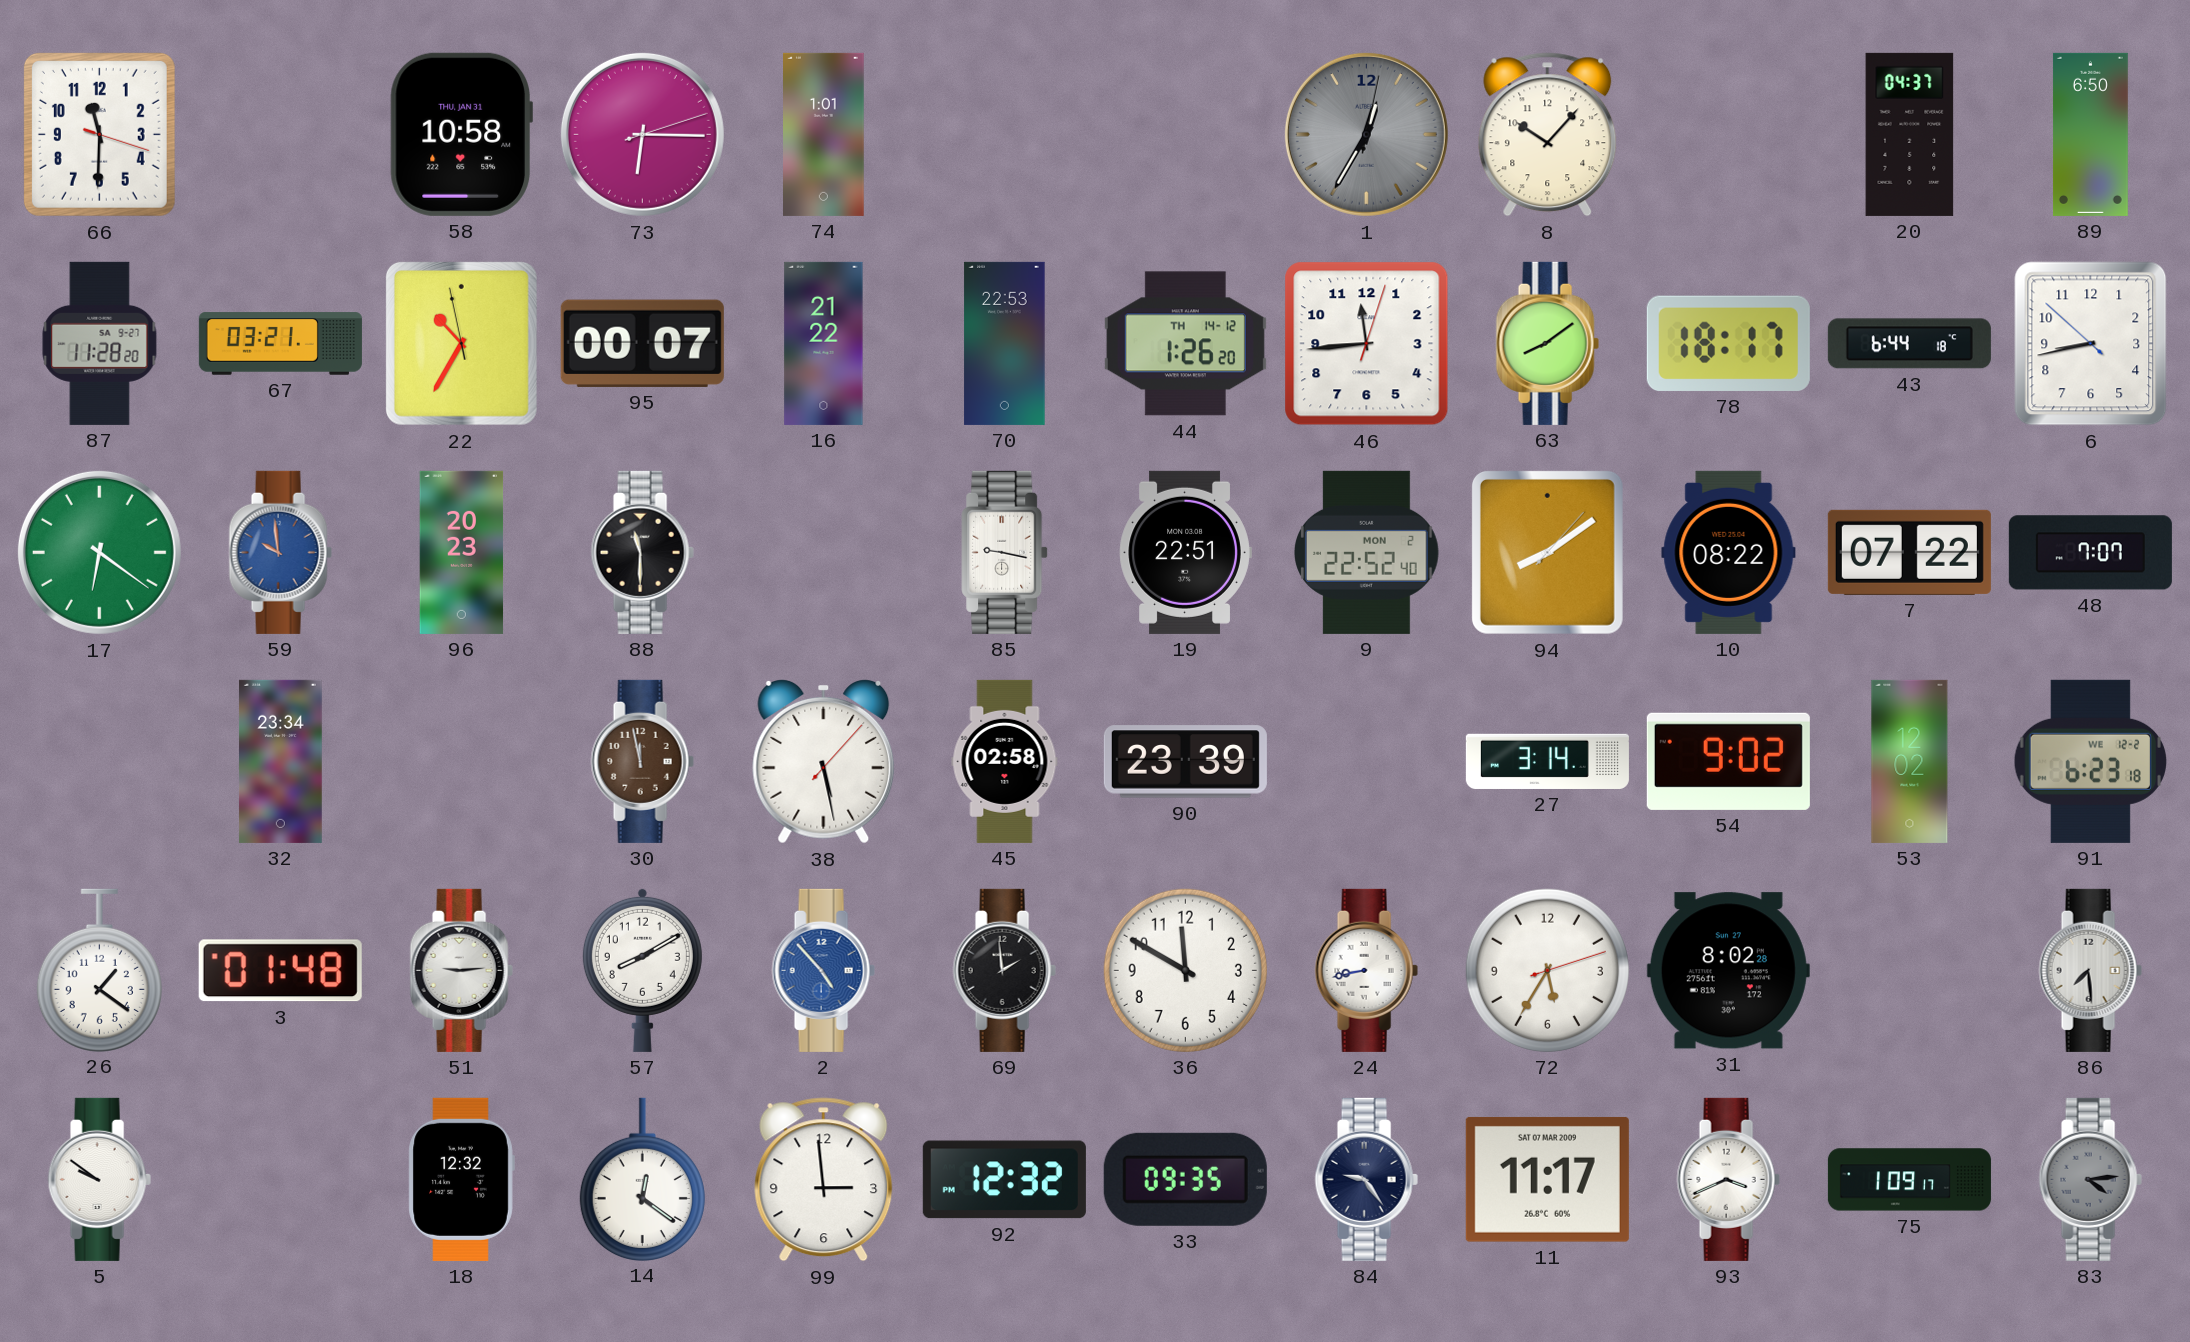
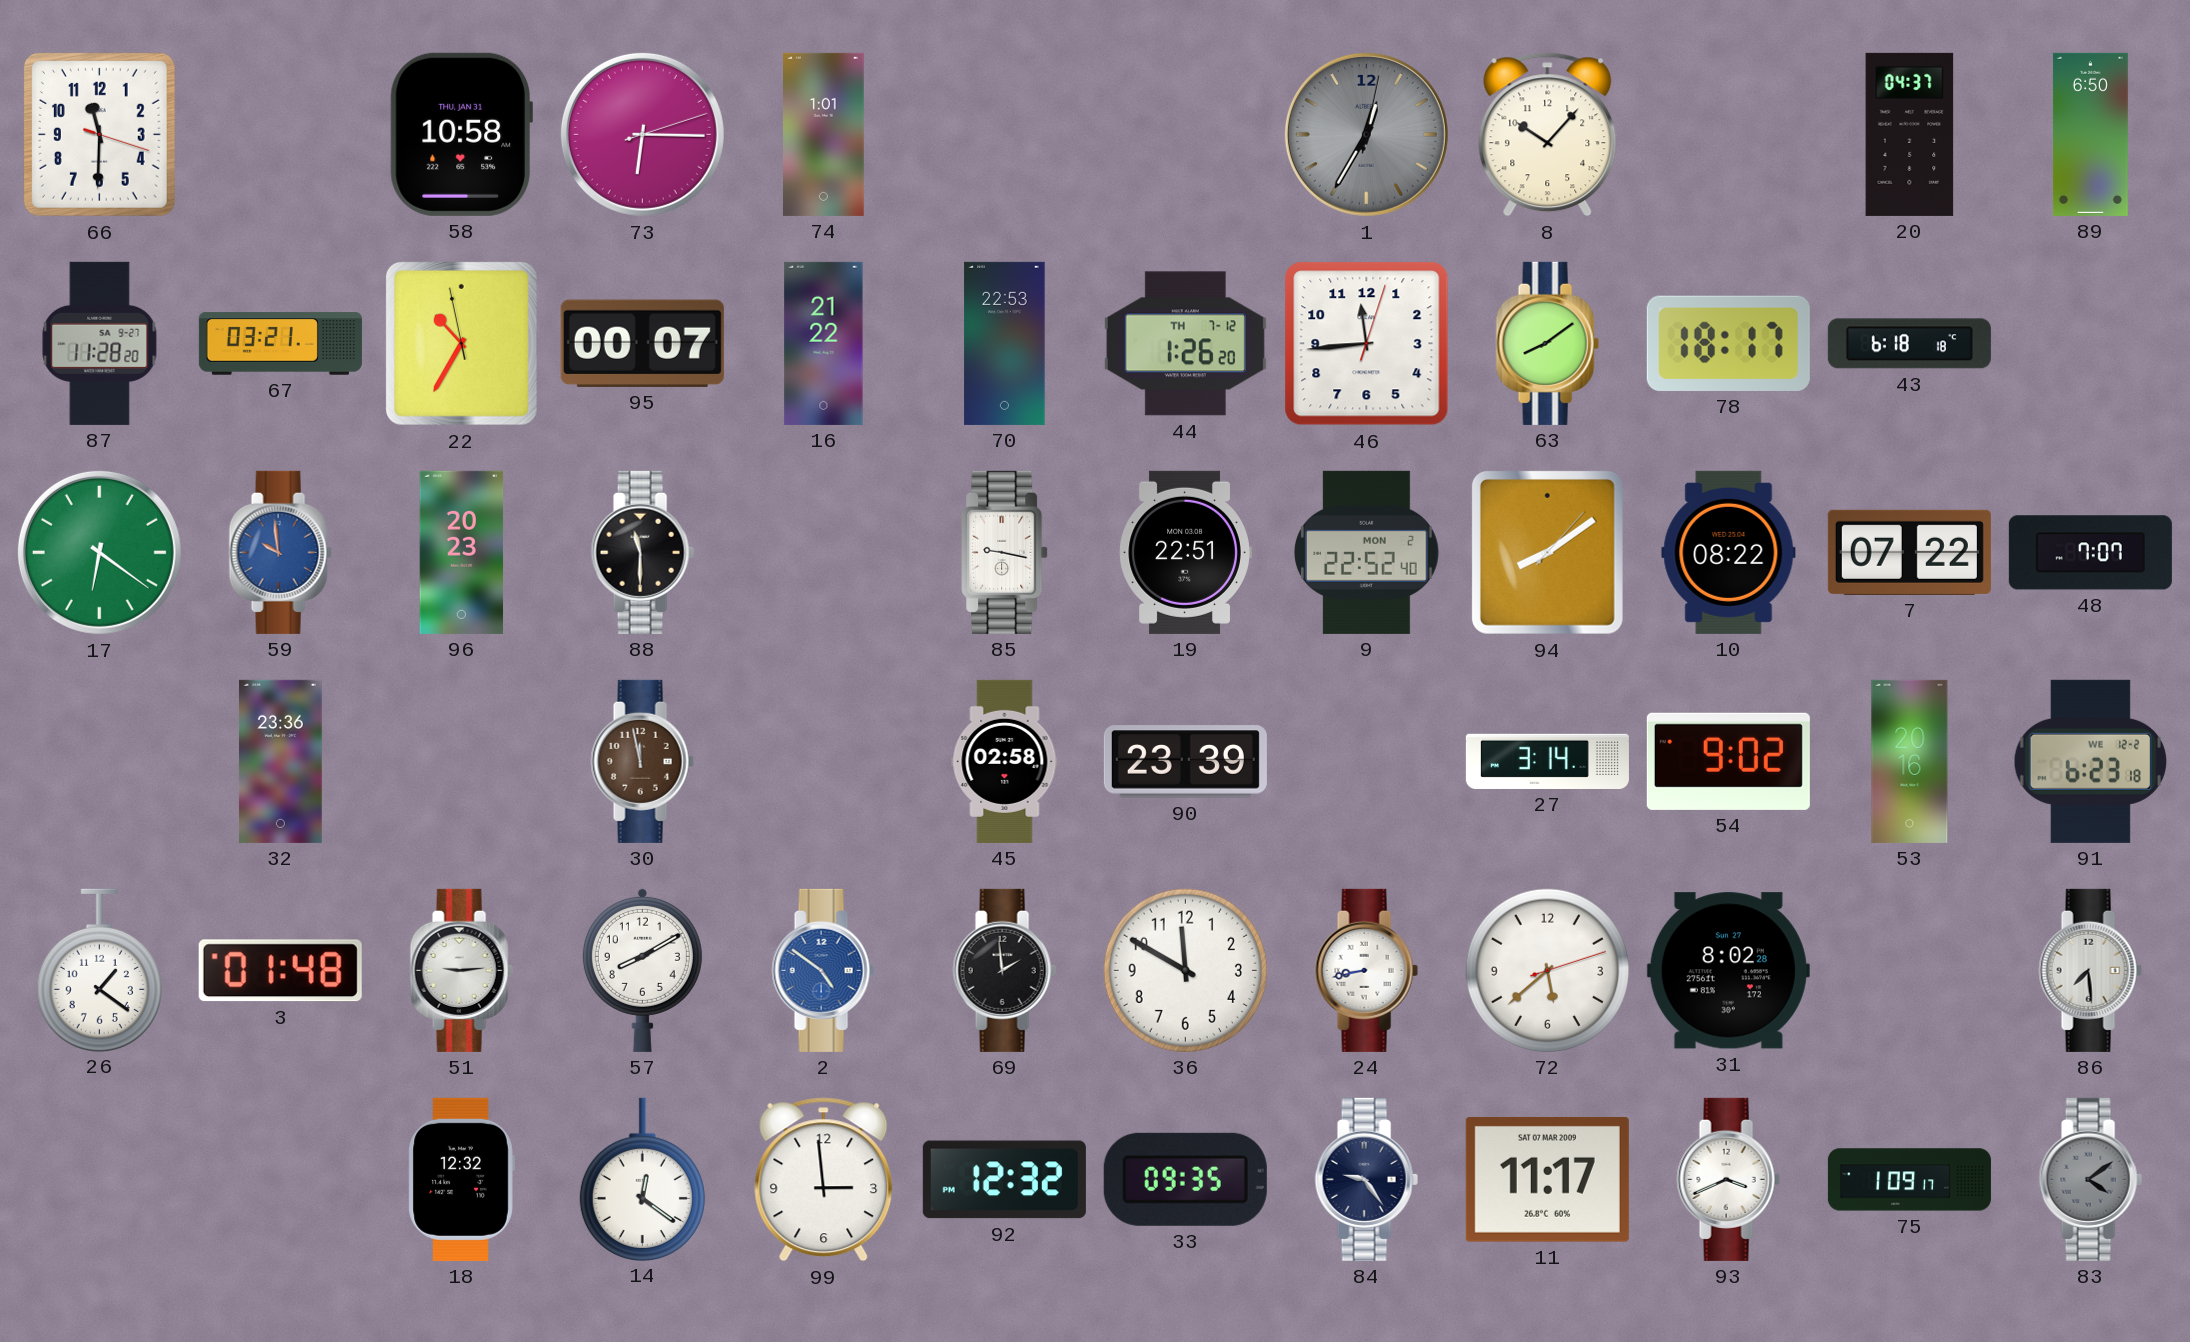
44 date: TH 14-12 -> TH 7-12 (1185, 344)
43: 6:44 -> 6:18 (1909, 344)
6: 8:42 -> none (2091, 344)
32: 23:34 -> 23:36 (280, 761)
38: 5:28 -> none (824, 762)
53: 12:02 -> 20:16 (1910, 761)
2: 4:53 -> 4:51 (823, 970)
72: 5:35 -> 5:38 (1547, 970)
5: 9:51 -> none (99, 1179)
83: 4:14 -> 4:09 (2090, 1179)
